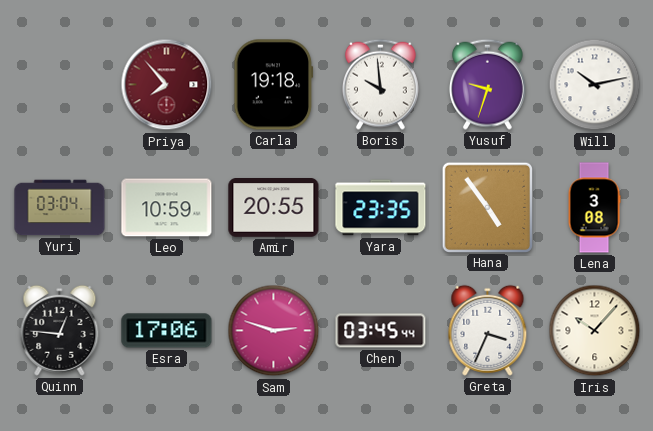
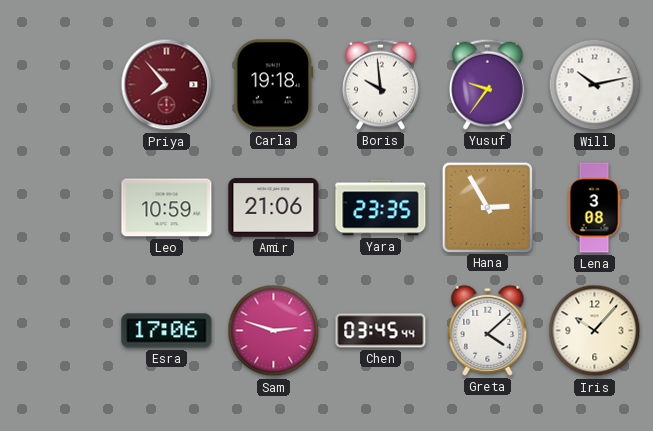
Yusuf: 9:33 -> 9:36 (487, 84)
Yuri: 03:04 -> none (60, 208)
Amir: 20:55 -> 21:06 (274, 208)
Hana: 4:54 -> 2:55 (487, 207)
Quinn: 12:46 -> none (60, 330)
Greta: 3:34 -> 4:08 (488, 330)
